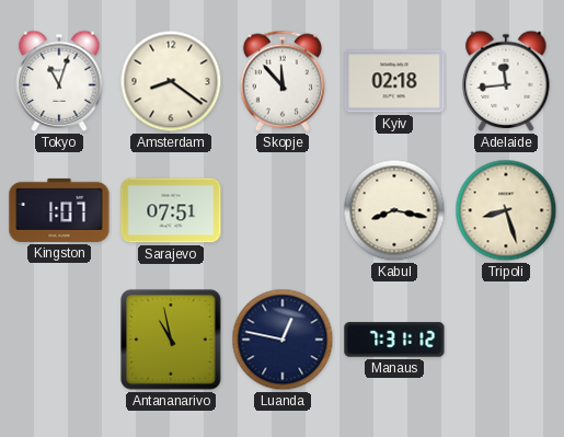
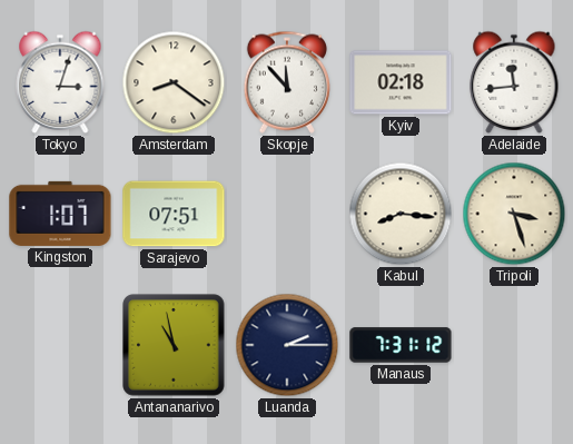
Tokyo: 11:03 -> 3:03 (60, 82)
Kabul: 8:17 -> 8:16 (401, 214)
Tripoli: 8:27 -> 3:27 (514, 214)
Luanda: 12:47 -> 2:15 (287, 345)
